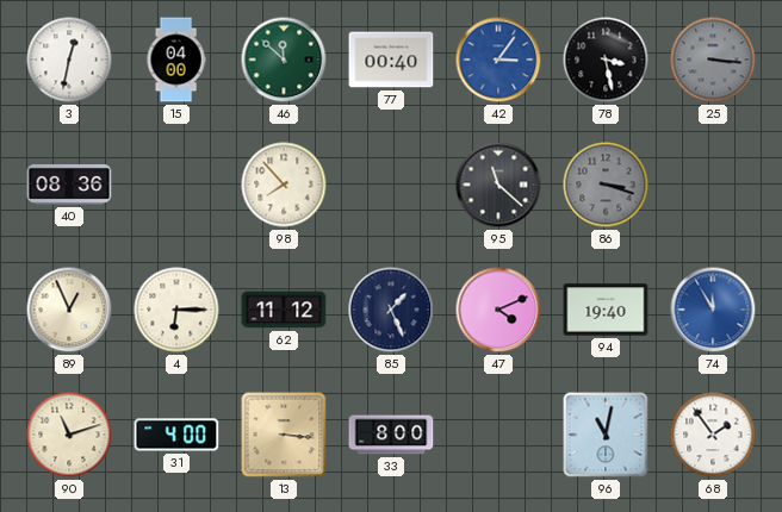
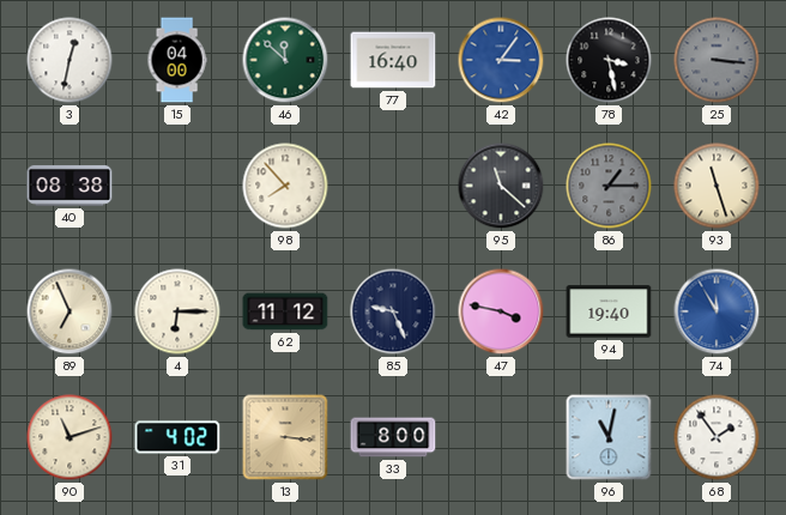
77: 00:40 -> 16:40 (393, 60)
40: 08:36 -> 08:38 (69, 186)
86: 3:18 -> 1:15 (609, 186)
93: none -> 11:27 (717, 186)
89: 12:56 -> 6:56 (69, 311)
85: 1:26 -> 9:26 (393, 311)
47: 4:11 -> 3:47 (501, 311)
31: 4:00 -> 4:02 (177, 437)
